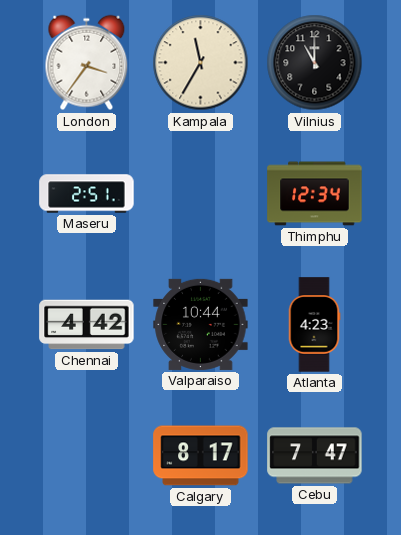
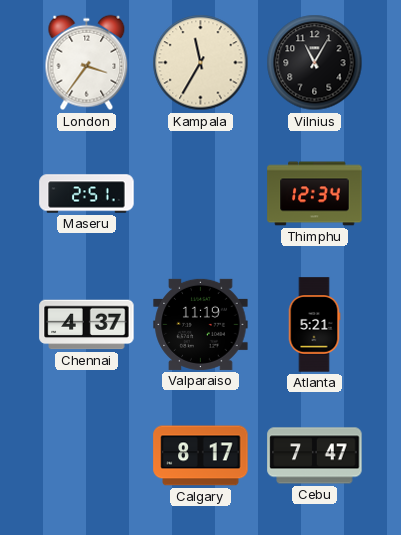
Vilnius: 11:00 -> 11:05 (315, 63)
Chennai: 4:42 -> 4:37 (87, 325)
Valparaiso: 10:44 -> 11:19 (201, 324)
Atlanta: 4:23 -> 5:21 (314, 325)
